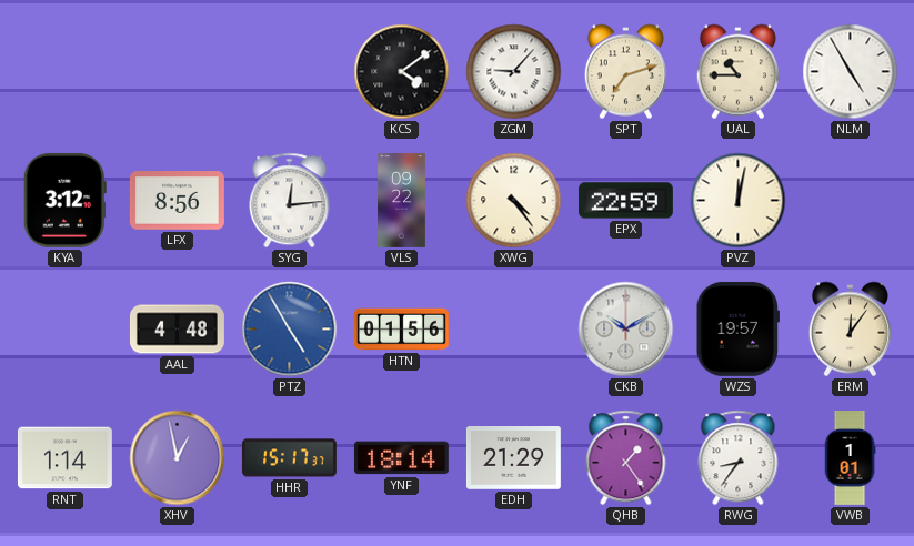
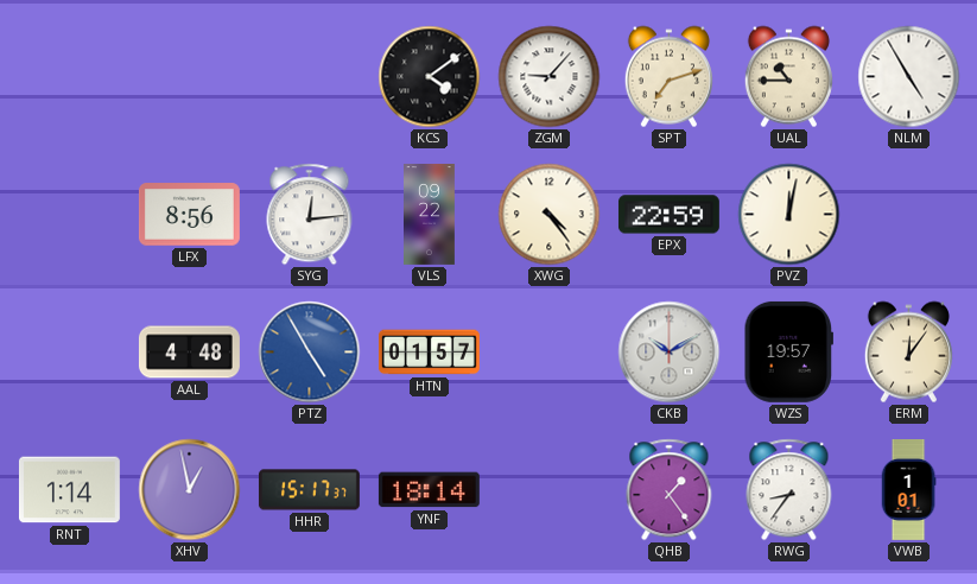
KYA: 3:12 -> none (64, 200)
HTN: 01:56 -> 01:57 (429, 353)
EDH: 21:29 -> none (513, 458)
